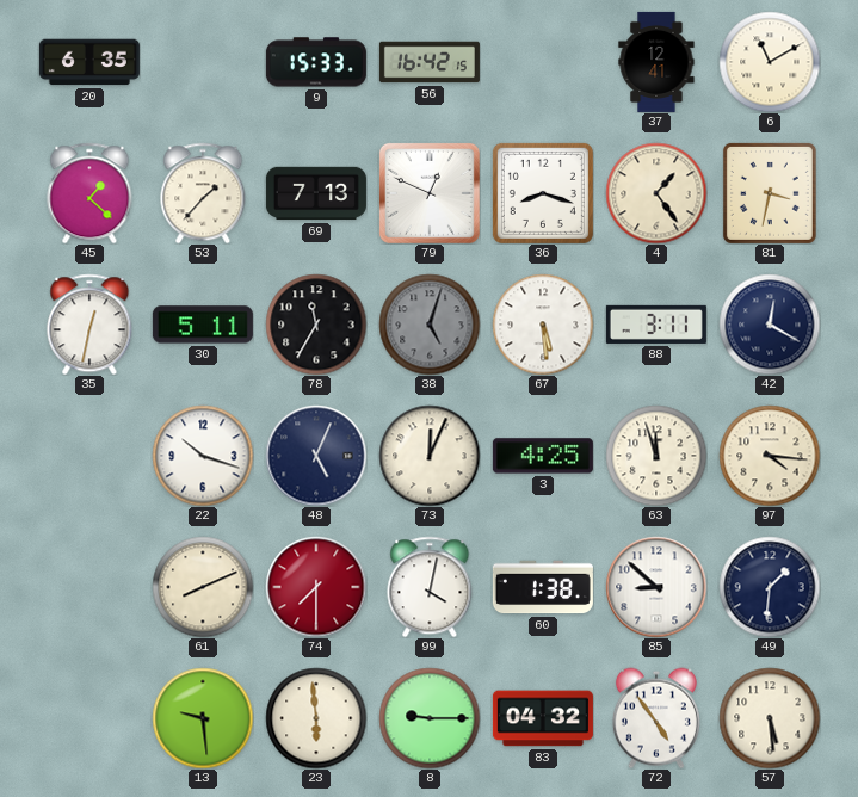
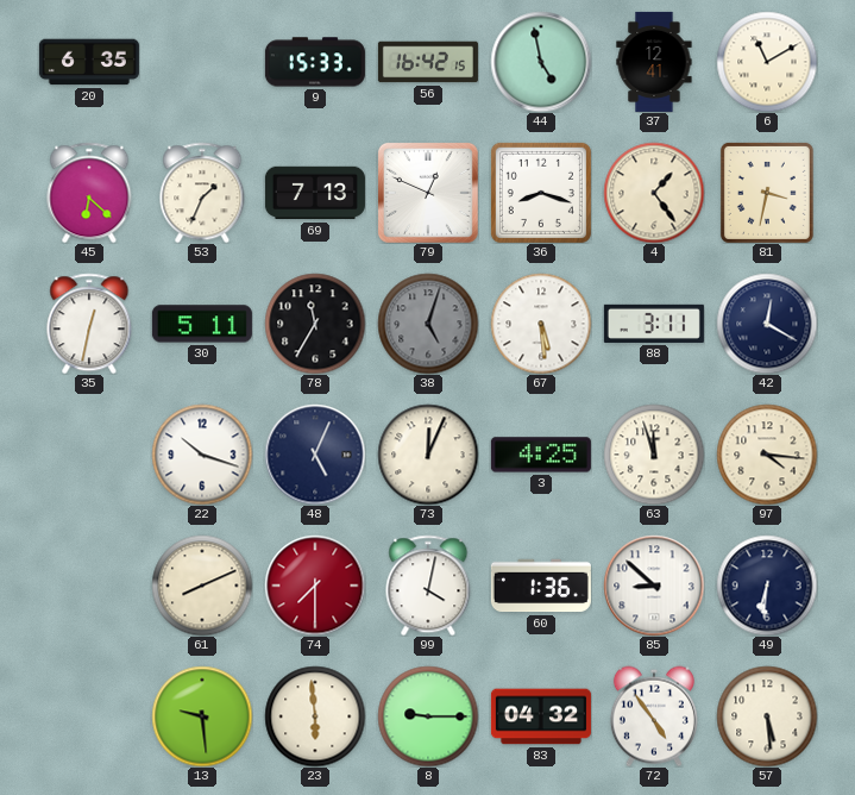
44: none -> 4:58 (541, 62)
45: 1:22 -> 6:22 (89, 193)
53: 1:37 -> 1:34 (202, 193)
60: 1:38 -> 1:36 (541, 586)
49: 1:31 -> 6:31 (767, 586)
